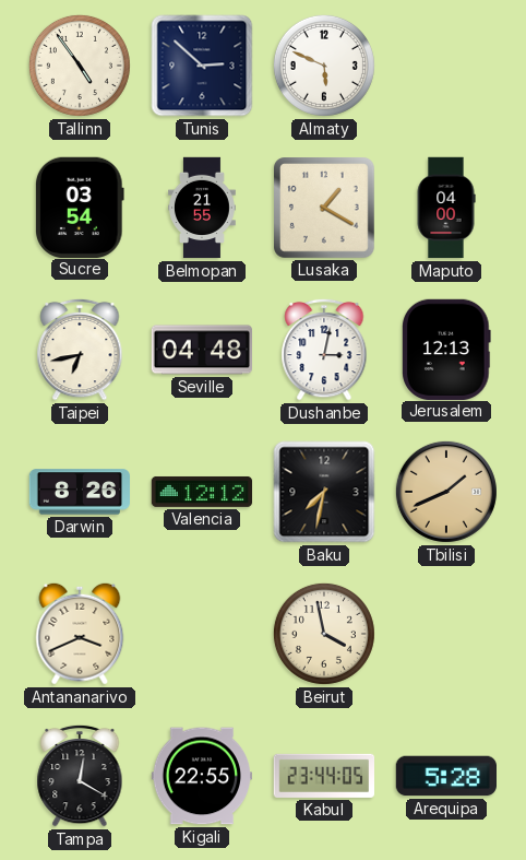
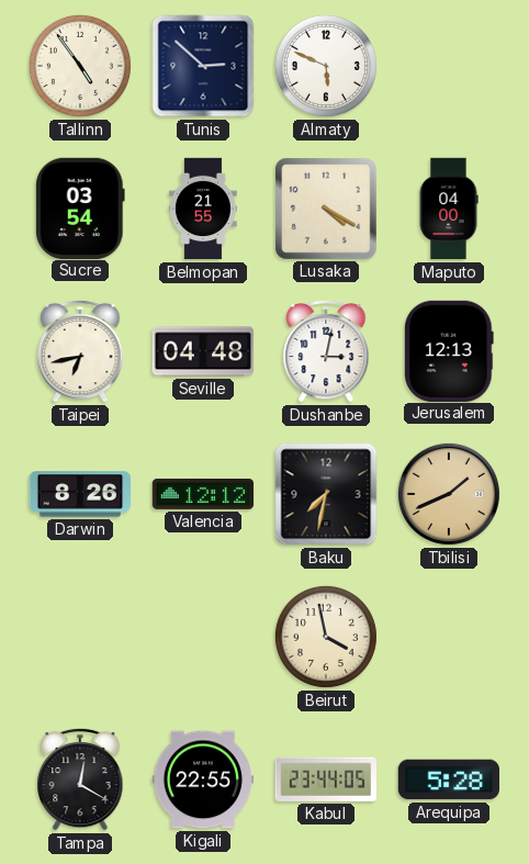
Lusaka: 1:20 -> 4:20 (327, 210)
Antananarivo: 3:41 -> none (80, 634)
